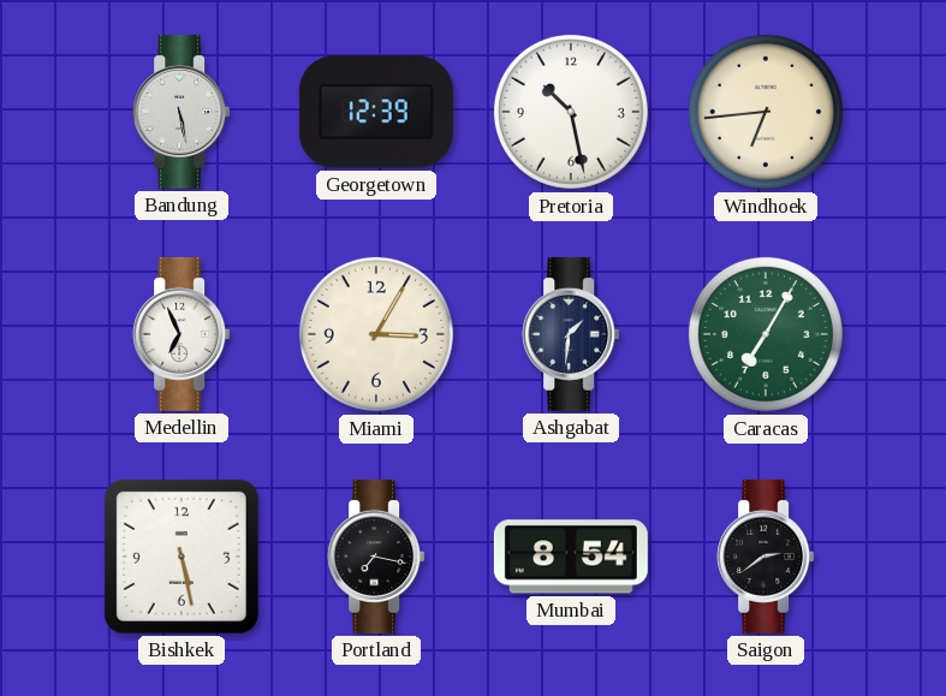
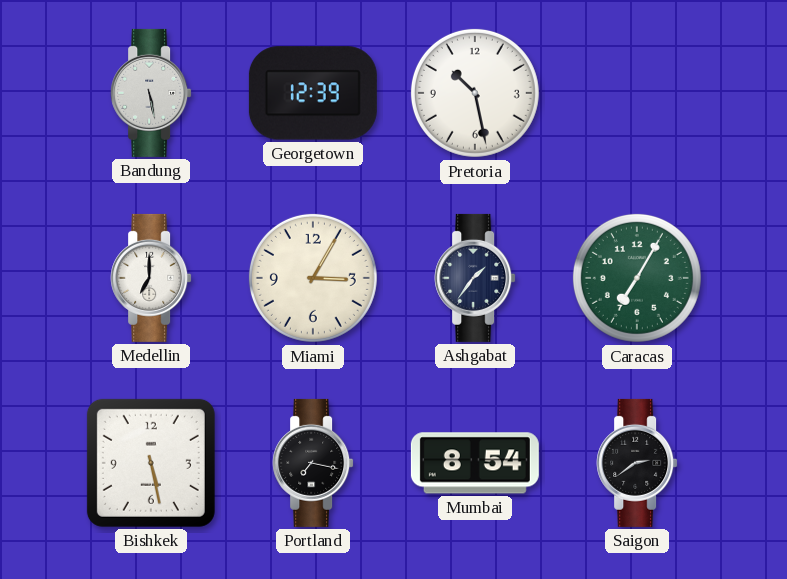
Windhoek: 6:44 -> none (766, 112)
Medellin: 6:56 -> 7:00 (151, 278)
Ashgabat: 1:31 -> 1:36 (475, 278)
